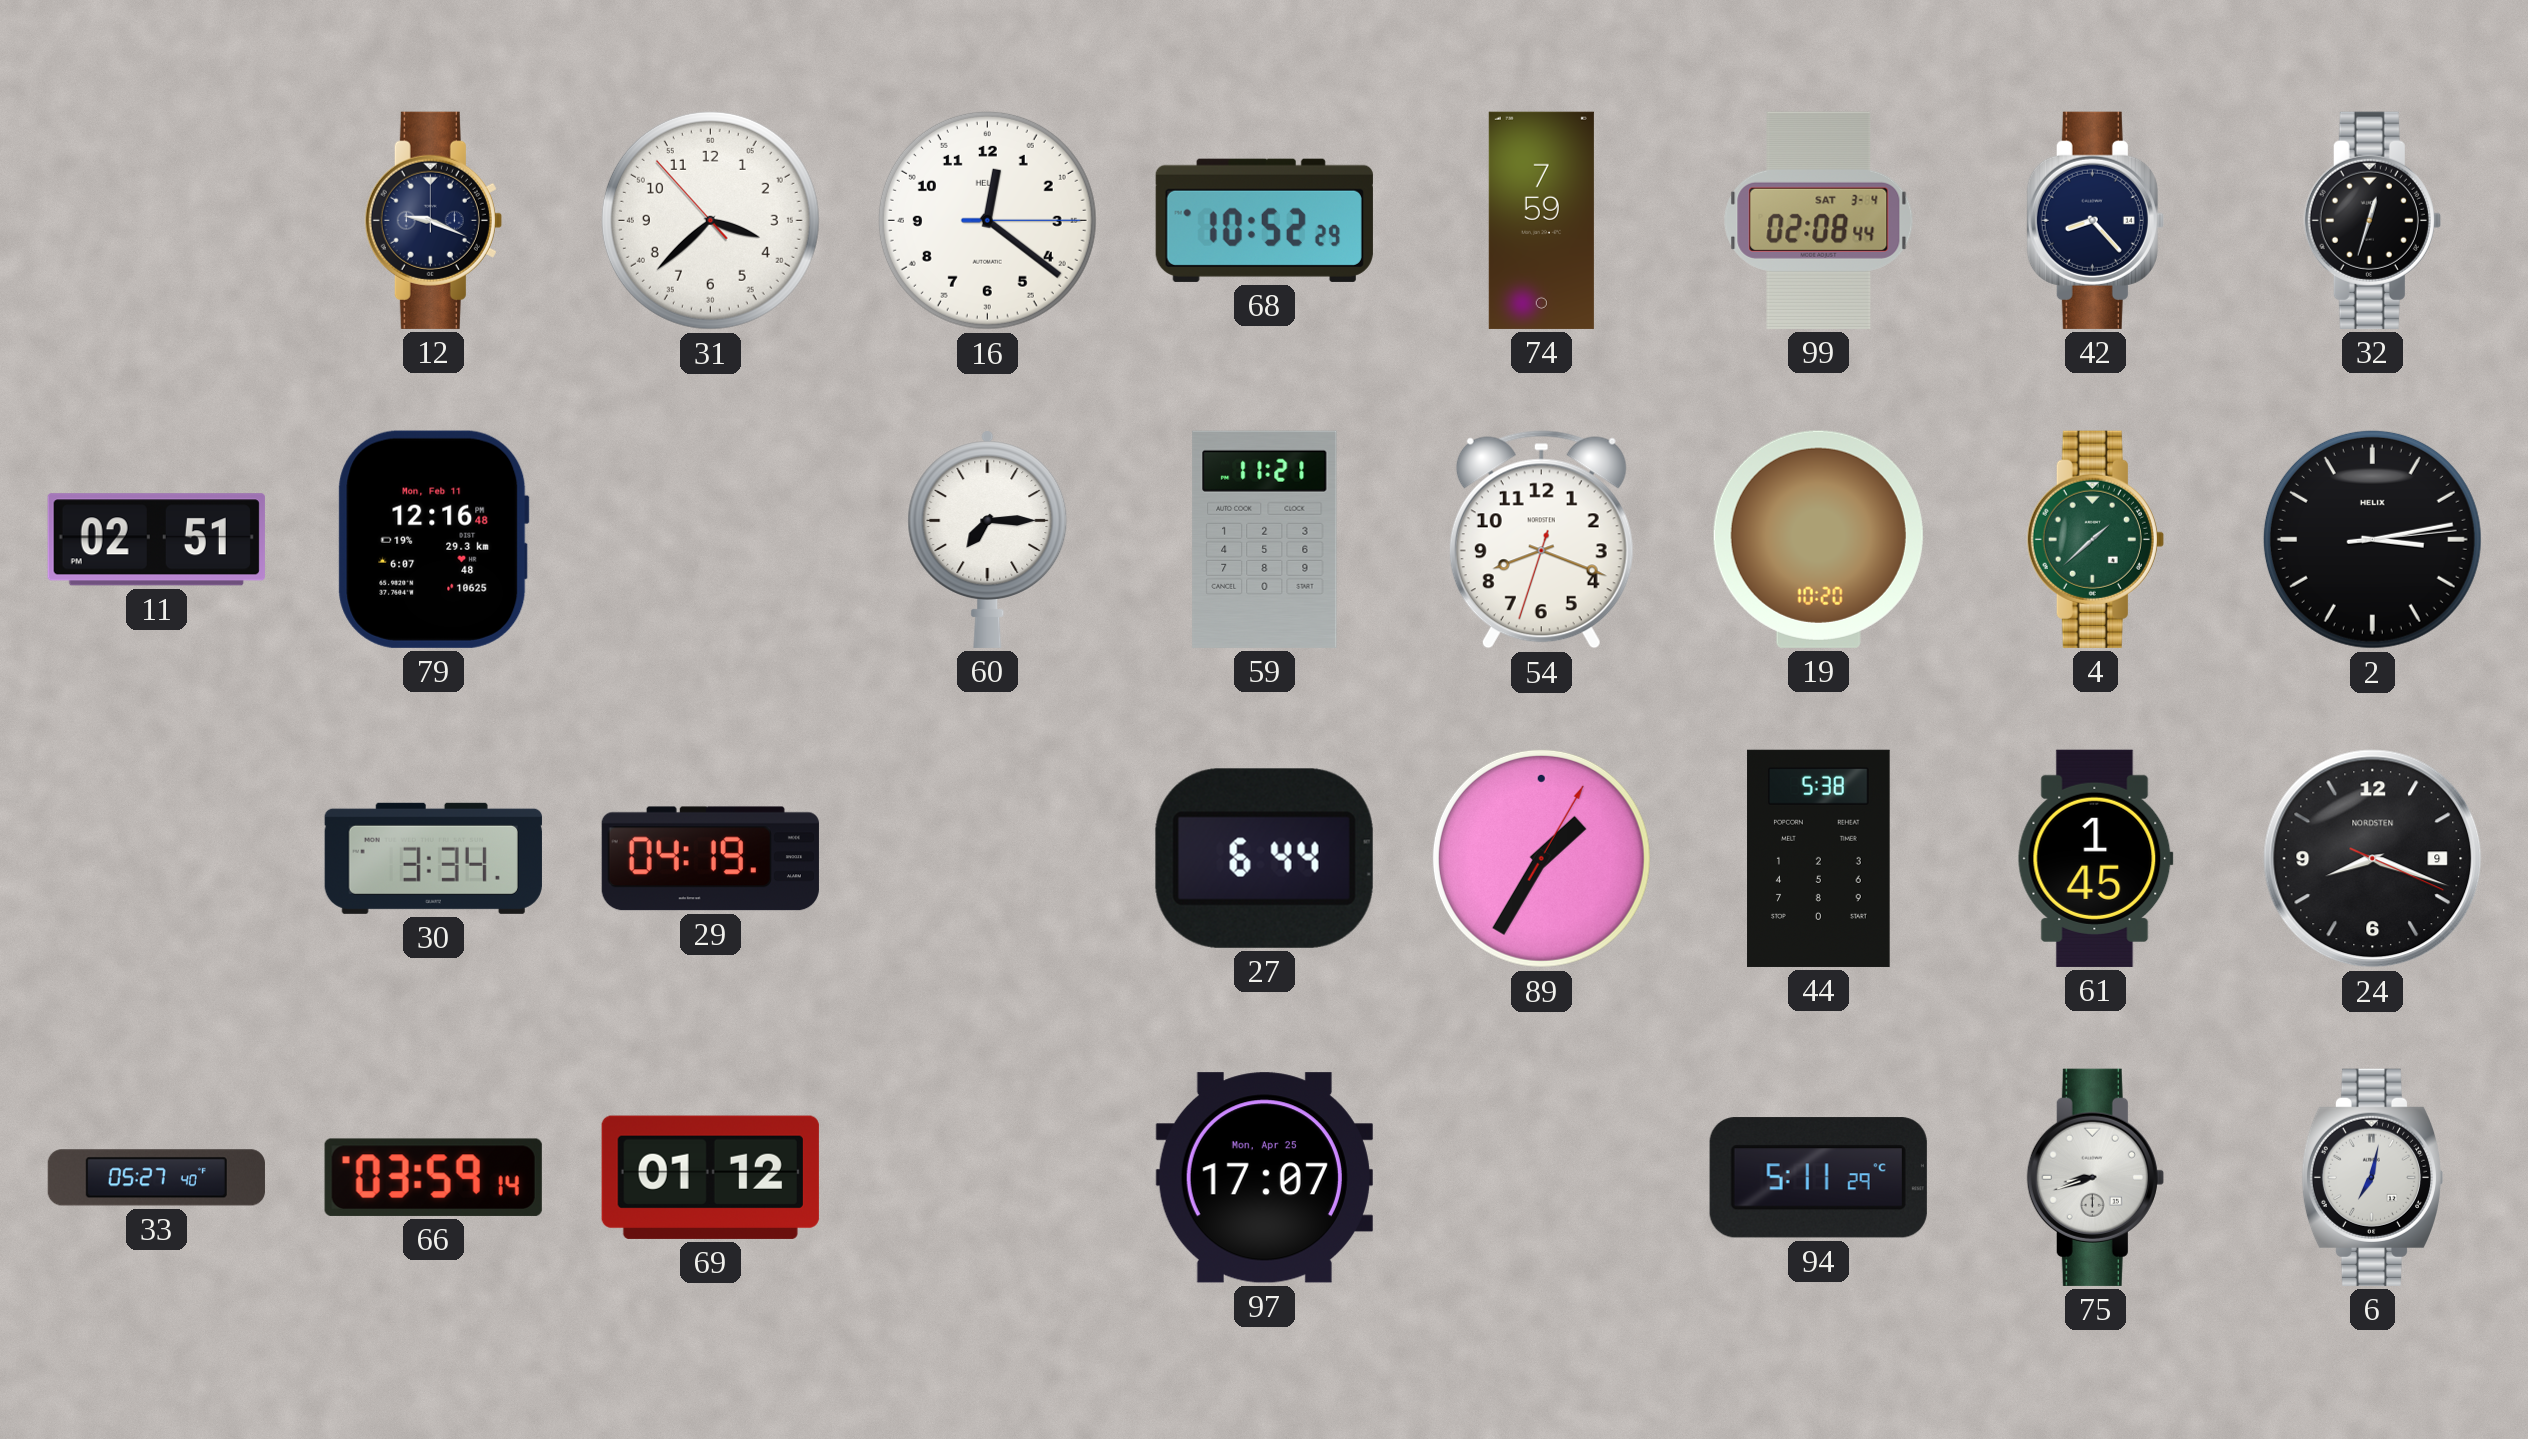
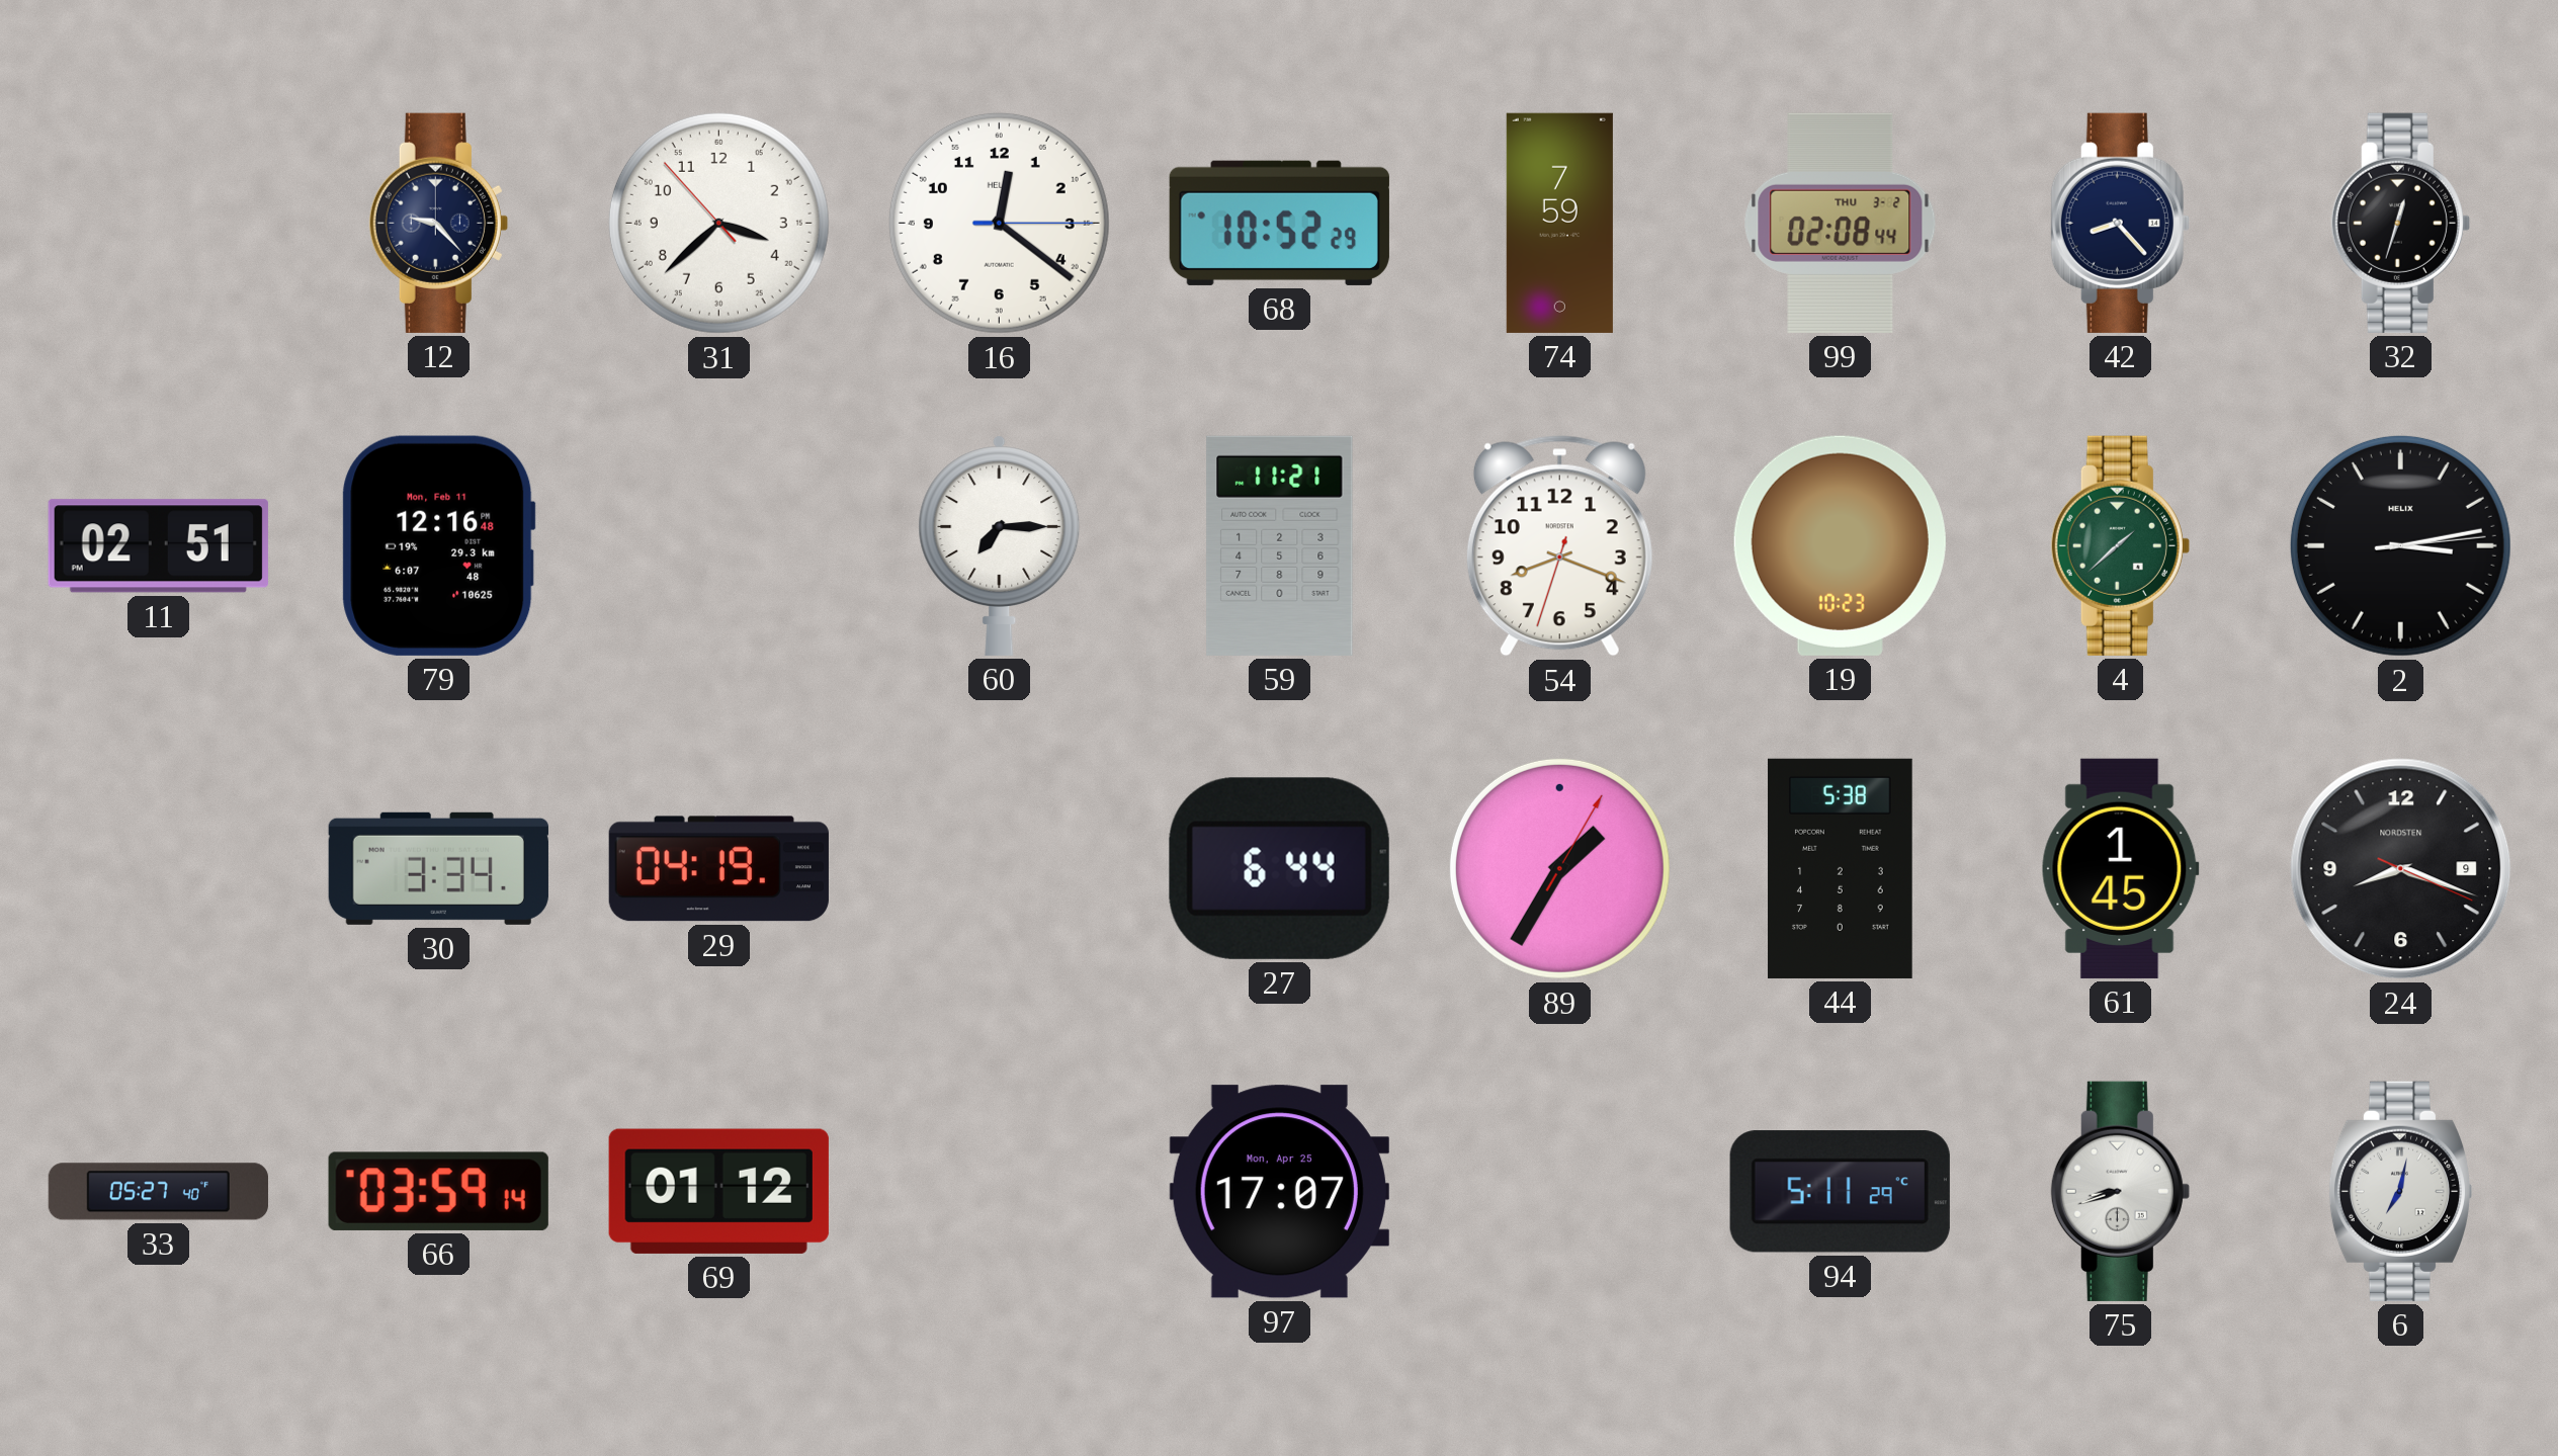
12: 9:19 -> 9:23 (438, 223)
99 date: SAT 3-4 -> THU 3-2 (1841, 223)
19: 10:20 -> 10:23 (1840, 545)
